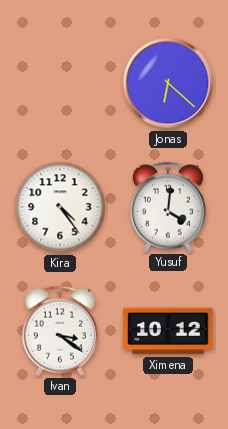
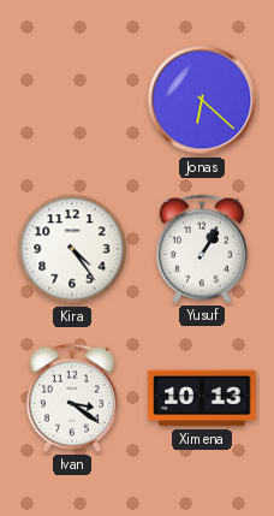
Yusuf: 4:01 -> 1:05 (202, 249)
Ximena: 10:12 -> 10:13 (202, 398)
